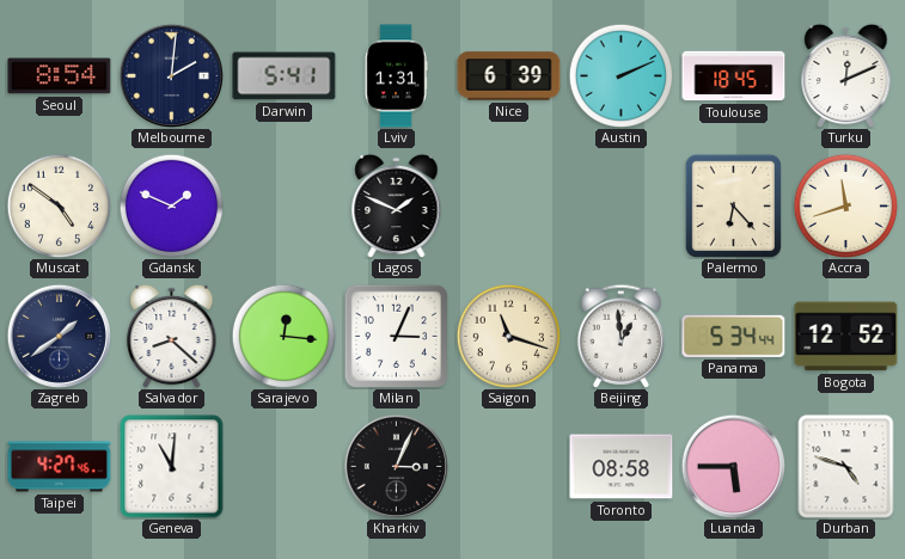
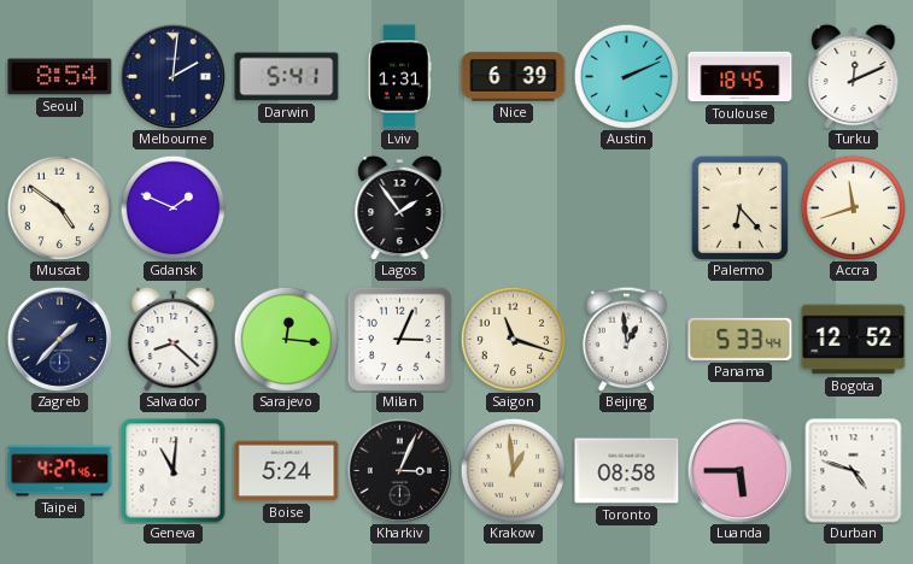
Lagos: 1:49 -> 1:54 (400, 207)
Zagreb: 1:39 -> 1:37 (59, 339)
Panama: 5:34 -> 5:33 (741, 339)
Boise: none -> 5:24 (287, 471)
Krakow: none -> 12:59 (513, 470)
